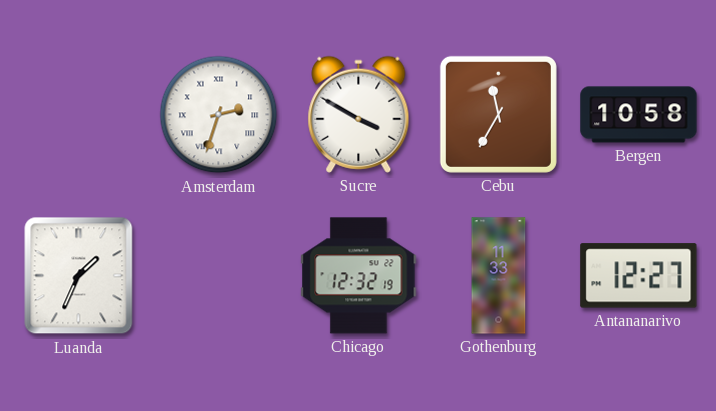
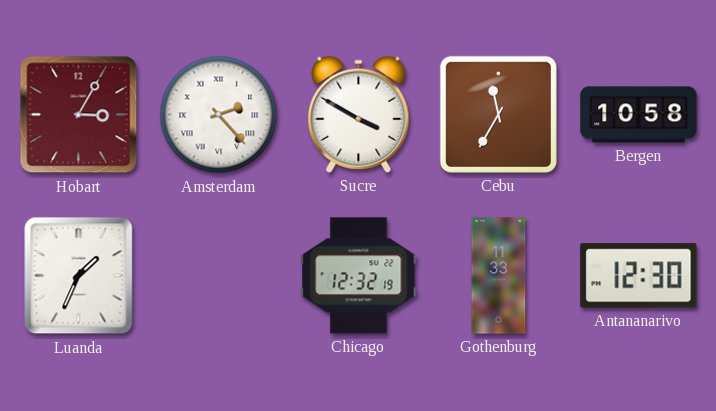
Hobart: none -> 3:05 (79, 115)
Amsterdam: 2:33 -> 2:23 (219, 115)
Antananarivo: 12:27 -> 12:30 (639, 276)
